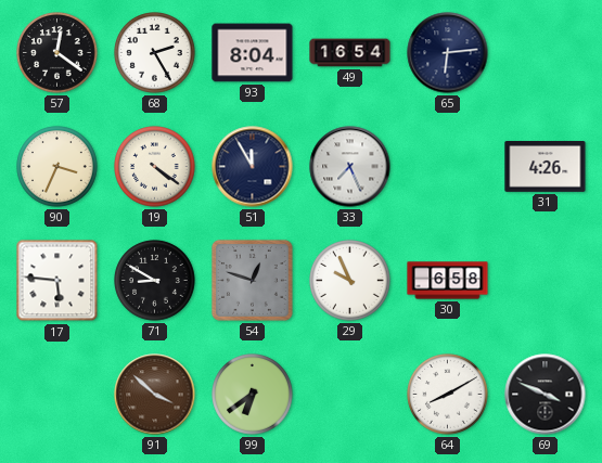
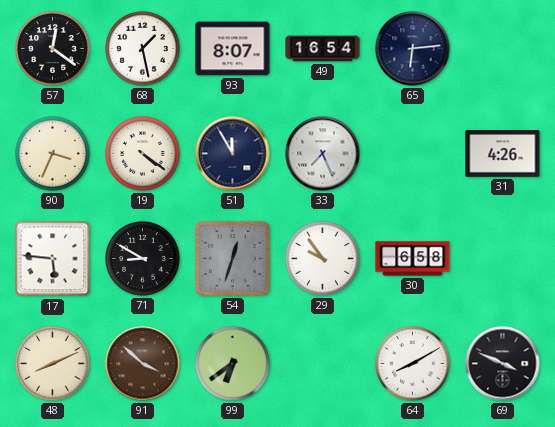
68: 2:25 -> 1:28 (143, 49)
93: 8:04 -> 8:07 (233, 49)
54: 12:48 -> 12:33 (232, 258)
29: 9:56 -> 9:54 (323, 259)
48: none -> 8:11 (53, 364)
